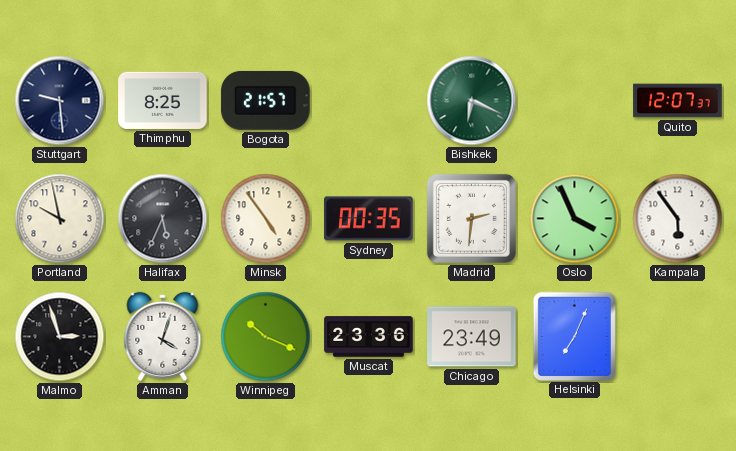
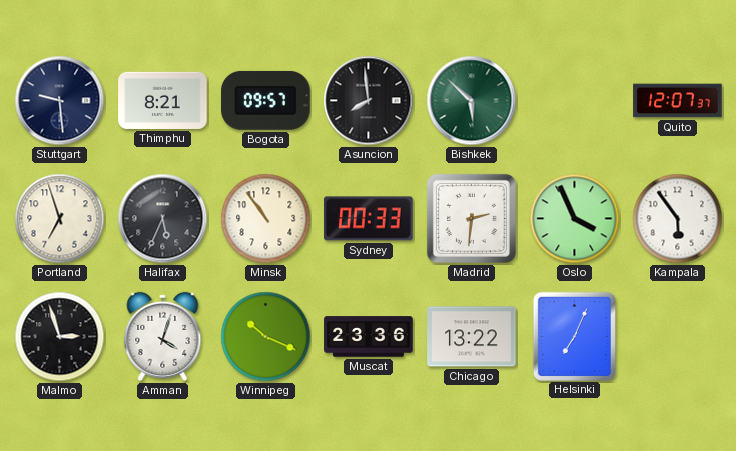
Thimphu: 8:25 -> 8:21 (163, 100)
Bogota: 21:57 -> 09:57 (266, 100)
Asuncion: none -> 7:59 (369, 101)
Bishkek: 6:19 -> 5:52 (472, 101)
Portland: 9:58 -> 6:57 (60, 219)
Minsk: 4:54 -> 10:54 (266, 219)
Sydney: 00:35 -> 00:33 (369, 219)
Chicago: 23:49 -> 13:22 (472, 337)
